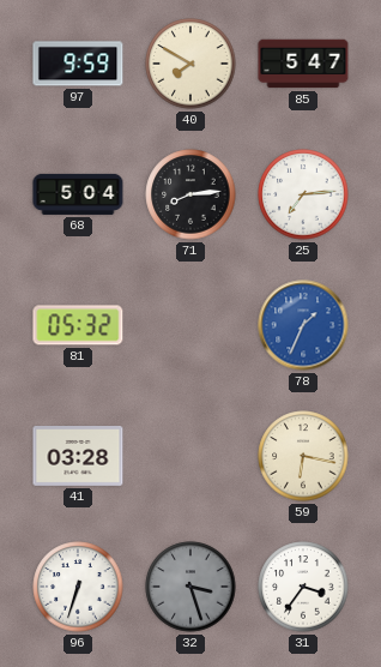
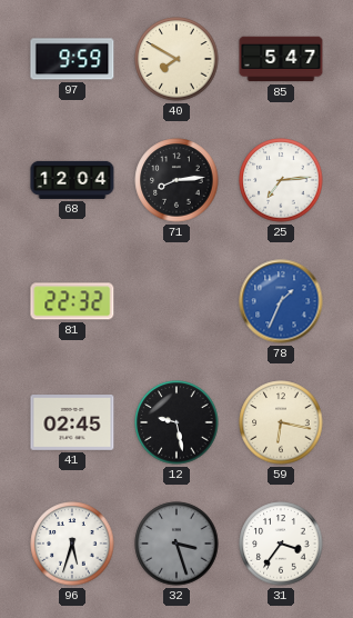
68: 5:04 -> 12:04 (72, 180)
81: 05:32 -> 22:32 (72, 301)
41: 03:28 -> 02:45 (72, 423)
12: none -> 9:28 (176, 422)
96: 6:33 -> 5:33 (72, 544)
